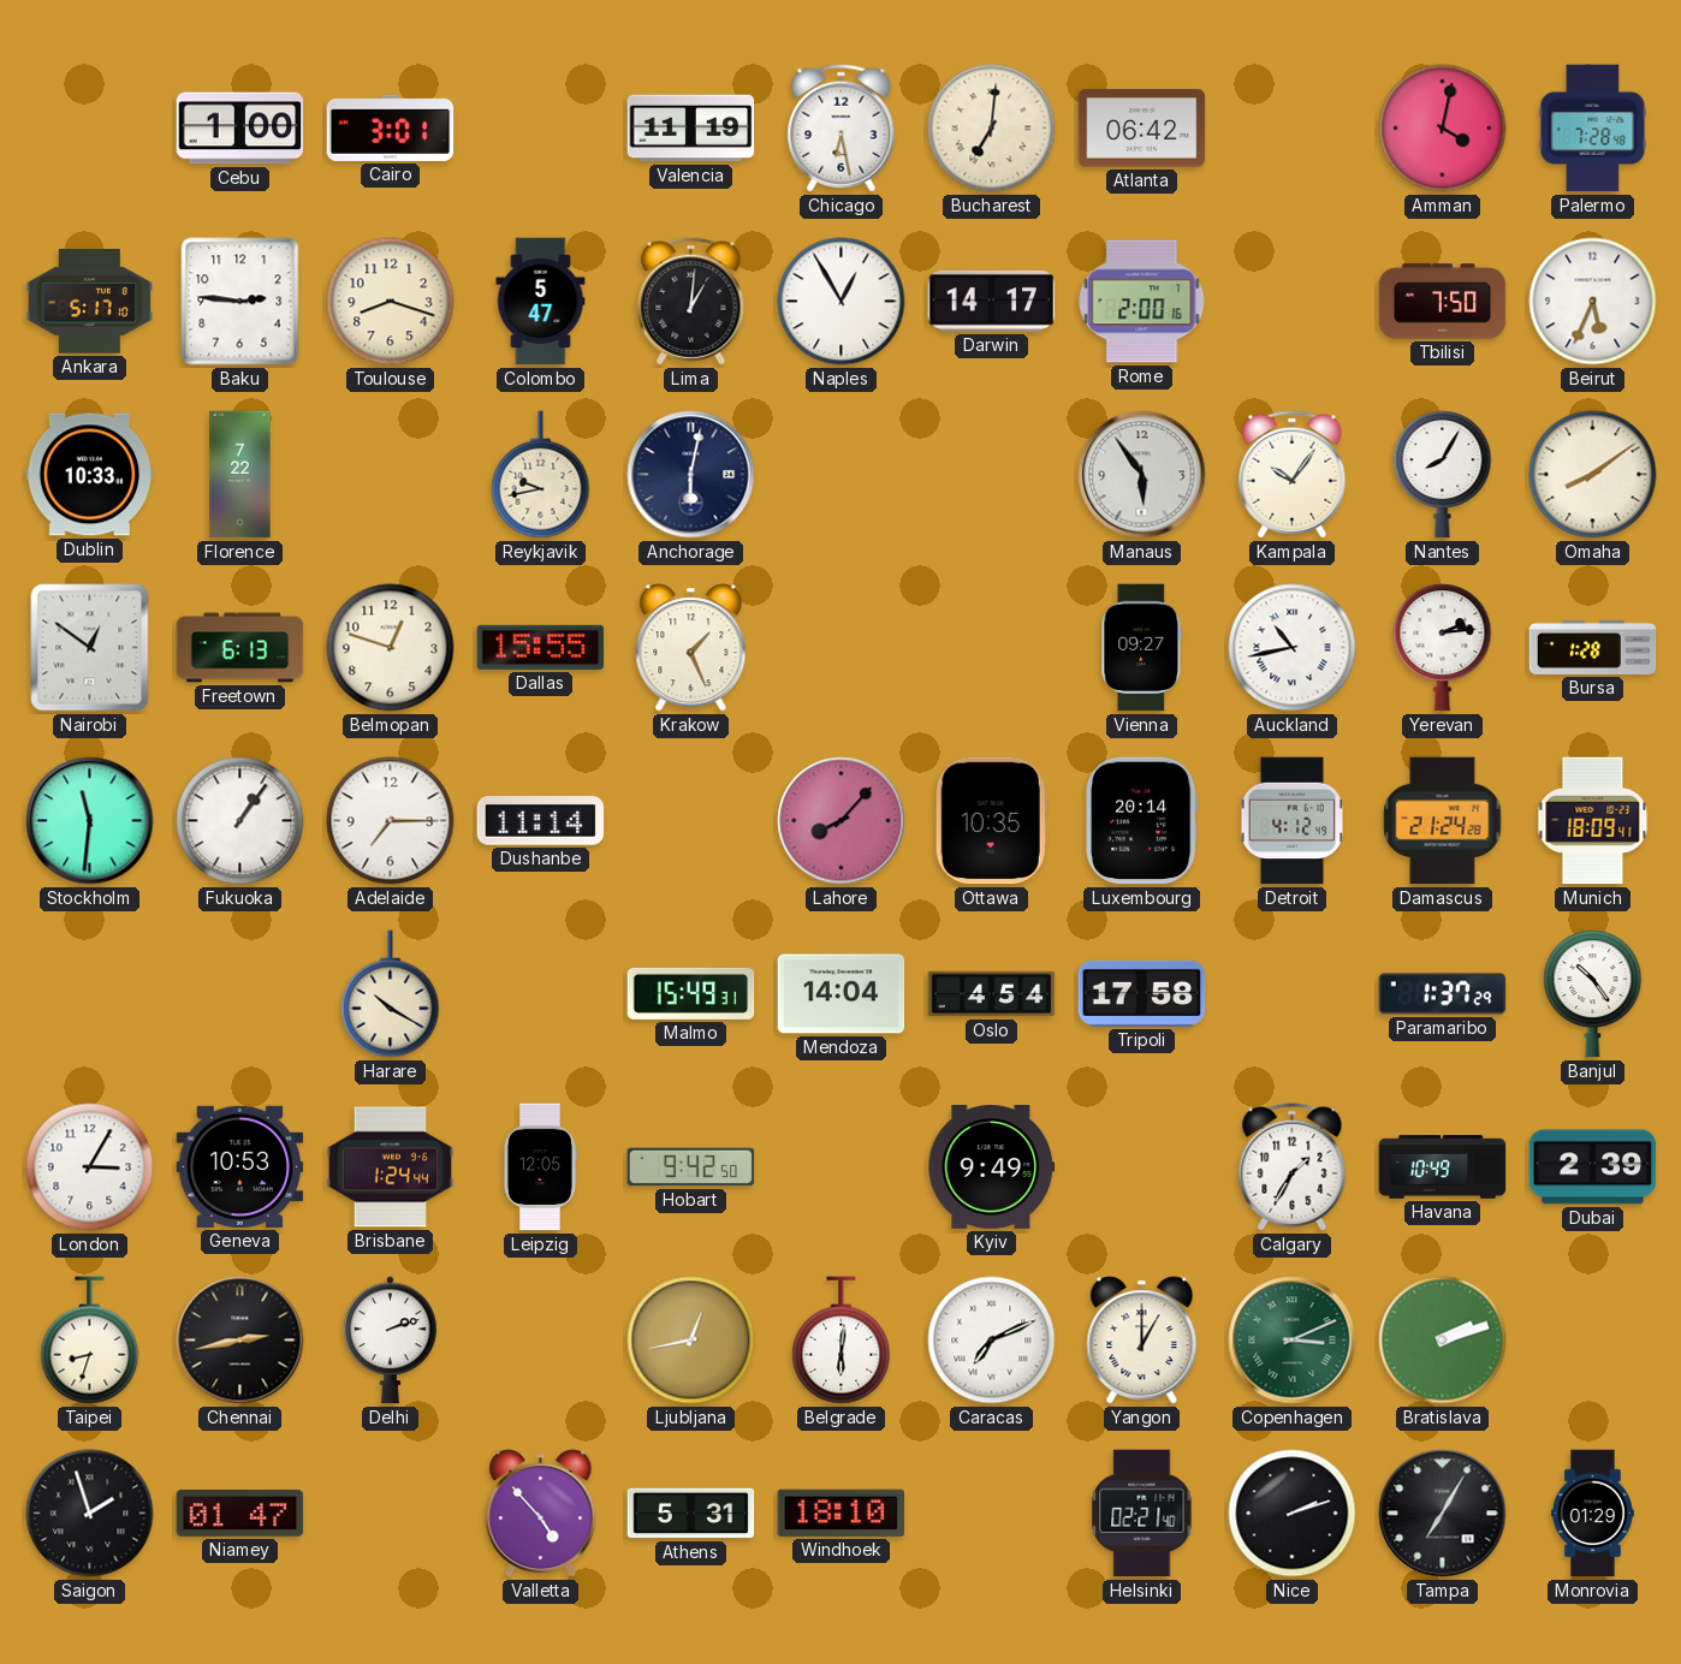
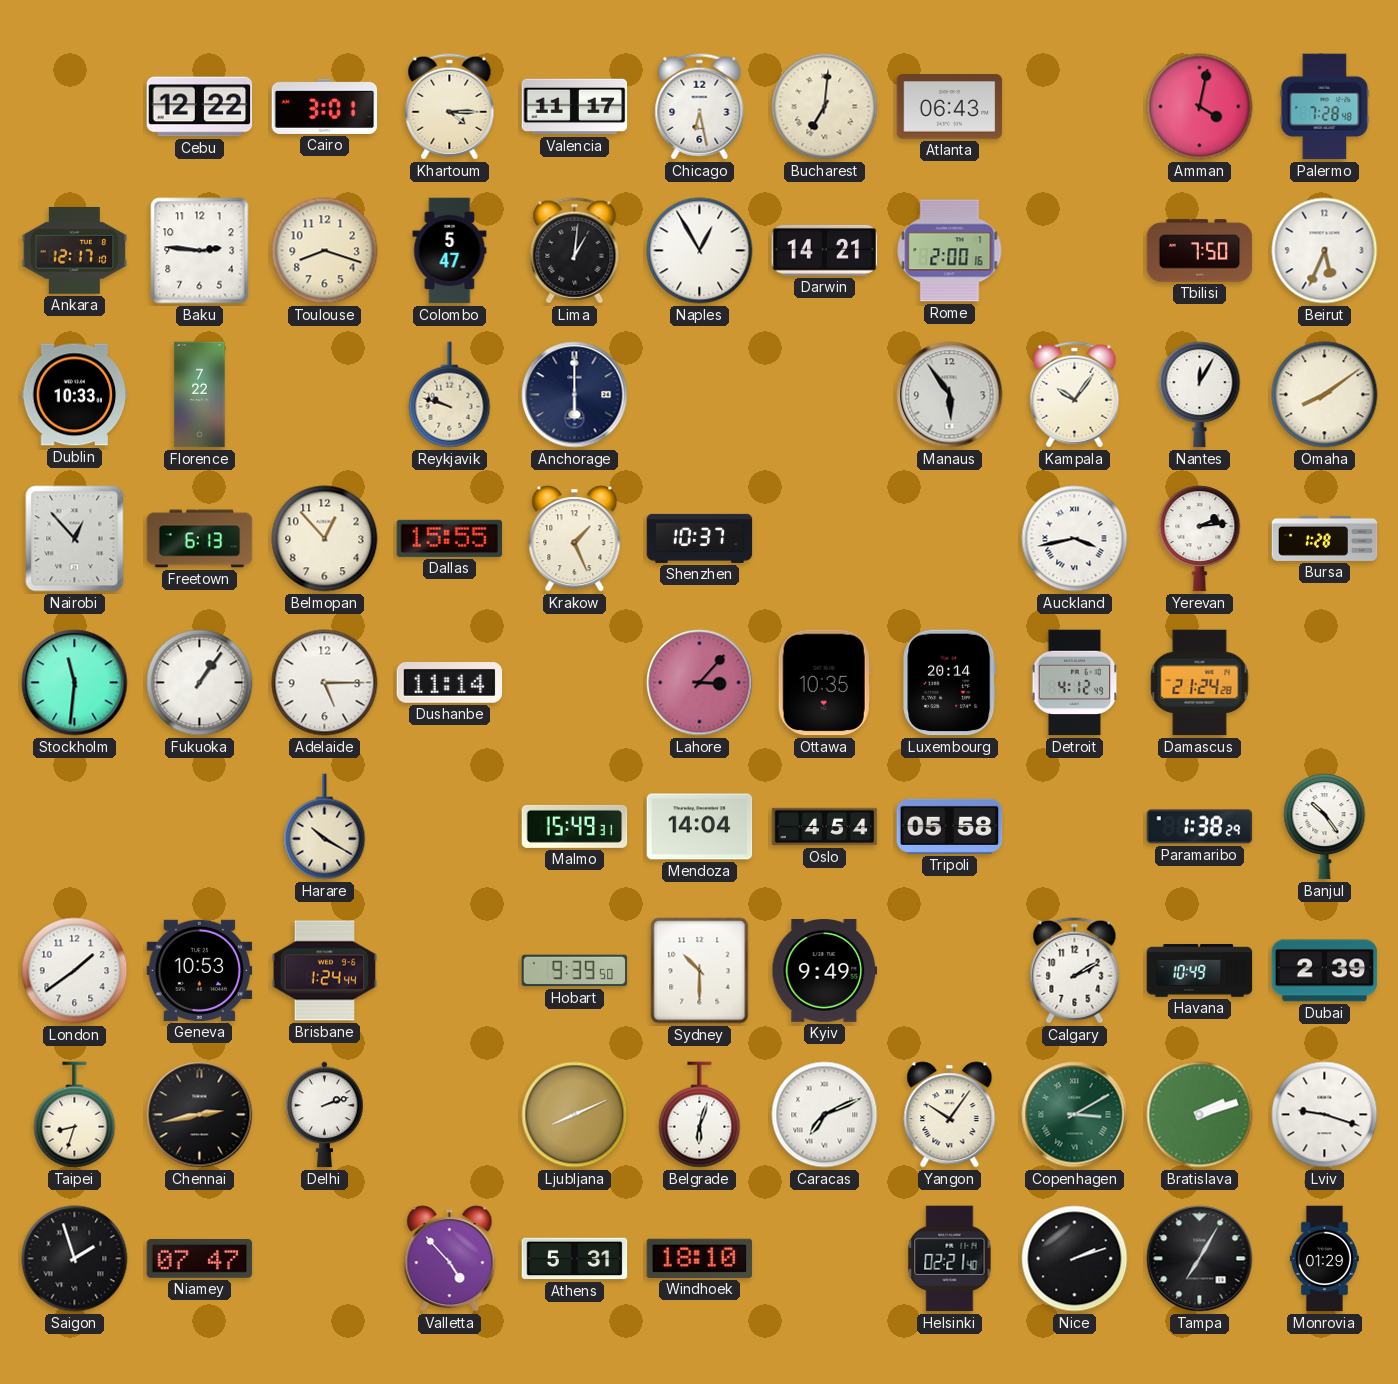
Cebu: 1:00 -> 12:22 (200, 107)
Khartoum: none -> 4:15 (450, 107)
Valencia: 11:19 -> 11:17 (575, 107)
Atlanta: 06:42 -> 06:43 (950, 107)
Ankara: 5:17 -> 12:17 (75, 251)
Darwin: 14:17 -> 14:21 (825, 250)
Reykjavik: 9:43 -> 9:48 (450, 395)
Anchorage: 6:02 -> 6:00 (575, 395)
Nantes: 8:05 -> 12:05 (1200, 395)
Nairobi: 12:51 -> 12:53 (75, 539)
Belmopan: 12:48 -> 12:53 (325, 539)
Shenzhen: none -> 10:37 (700, 538)
Vienna: 09:27 -> none (1142, 648)
Auckland: 10:43 -> 3:43 (1075, 539)
Adelaide: 7:15 -> 5:15 (325, 683)
Lahore: 8:07 -> 3:07 (700, 683)
Munich: 18:09 -> none (1593, 821)
Tripoli: 17:58 -> 05:58 (950, 826)
Paramaribo: 1:37 -> 1:38 (1200, 827)
London: 3:05 -> 1:39 (75, 971)
Leipzig: 12:05 -> none (540, 1167)
Hobart: 9:42 -> 9:39 (575, 971)
Sydney: none -> 10:30 (700, 971)
Calgary: 1:35 -> 2:10 (1075, 971)
Ljubljana: 12:43 -> 8:11 (575, 1115)
Belgrade: 6:01 -> 6:03 (700, 1115)
Yangon: 1:00 -> 10:06 (950, 1115)
Copenhagen: 3:11 -> 3:10 (1075, 1115)
Lviv: none -> 9:18 (1325, 1115)
Niamey: 01:47 -> 07:47 (200, 1259)
